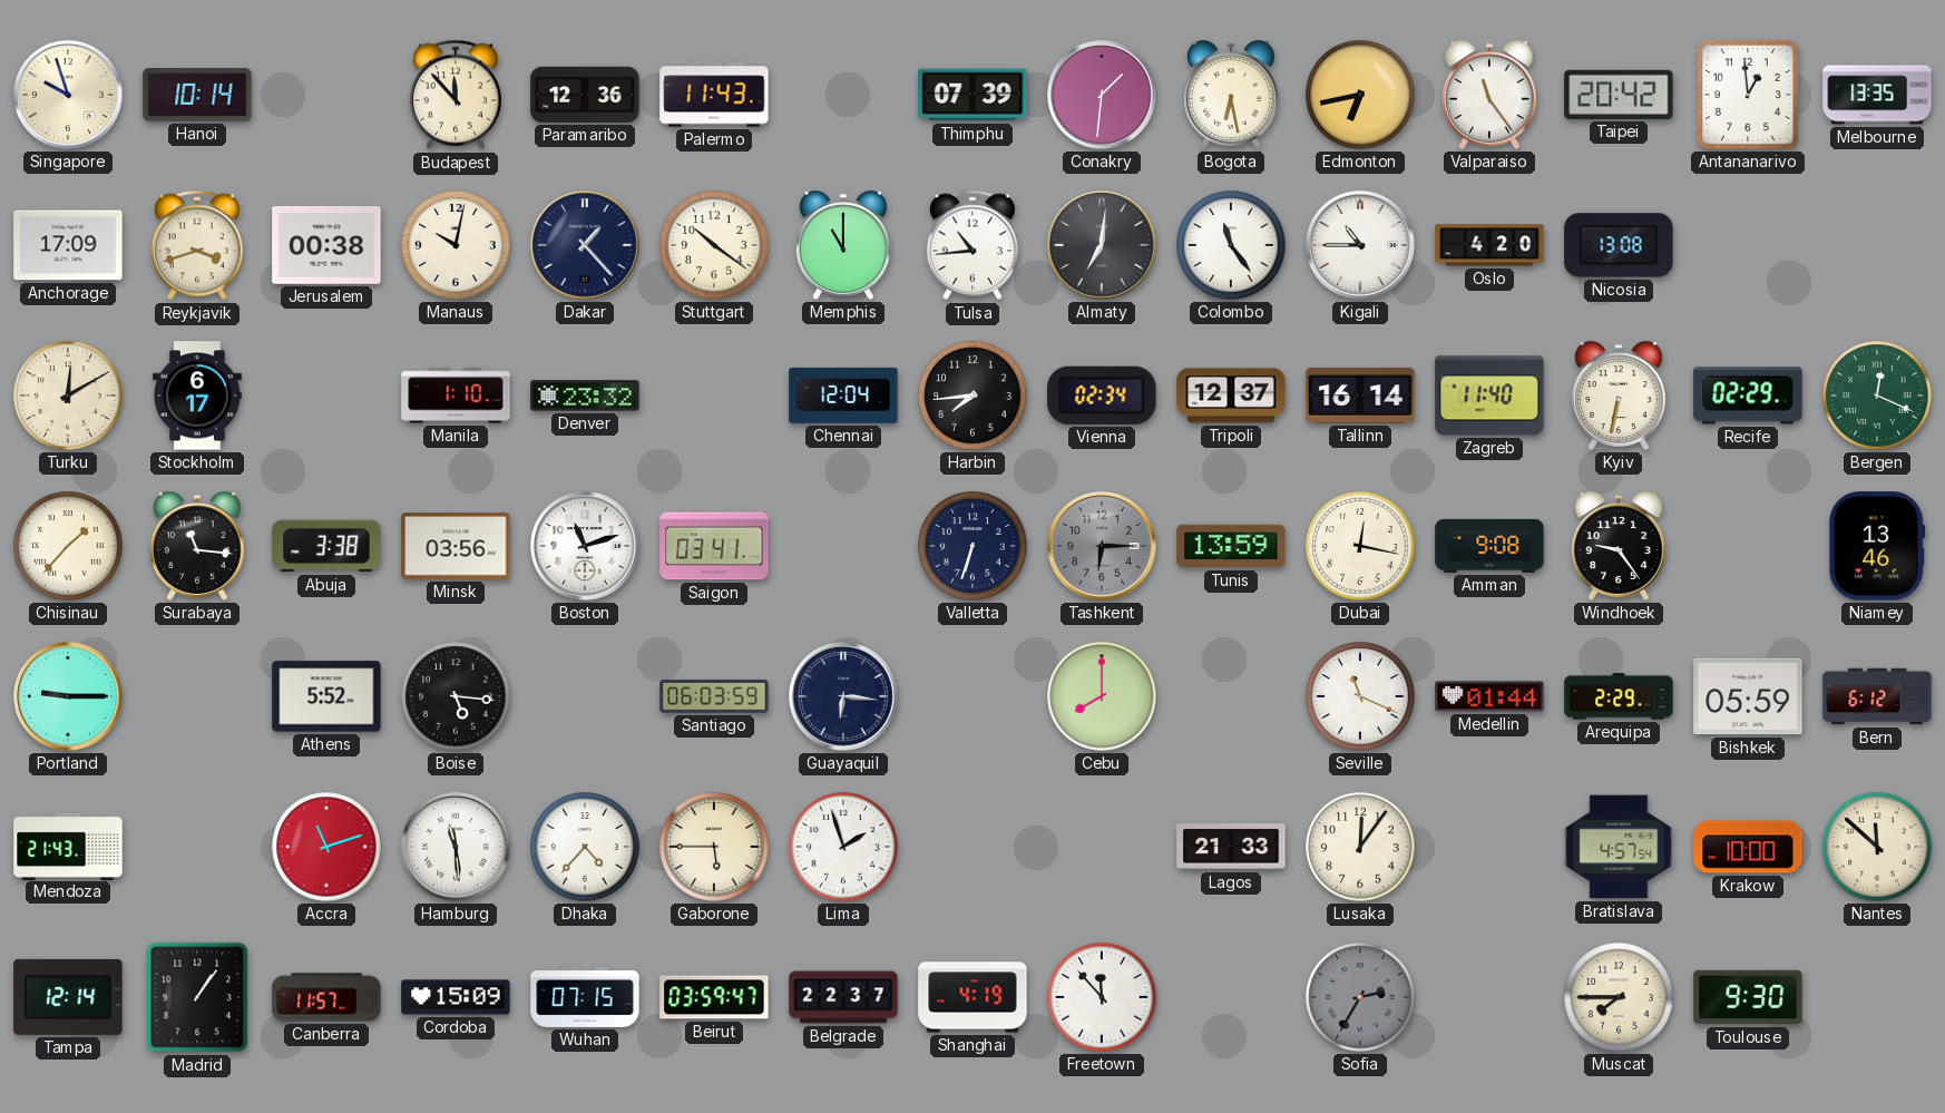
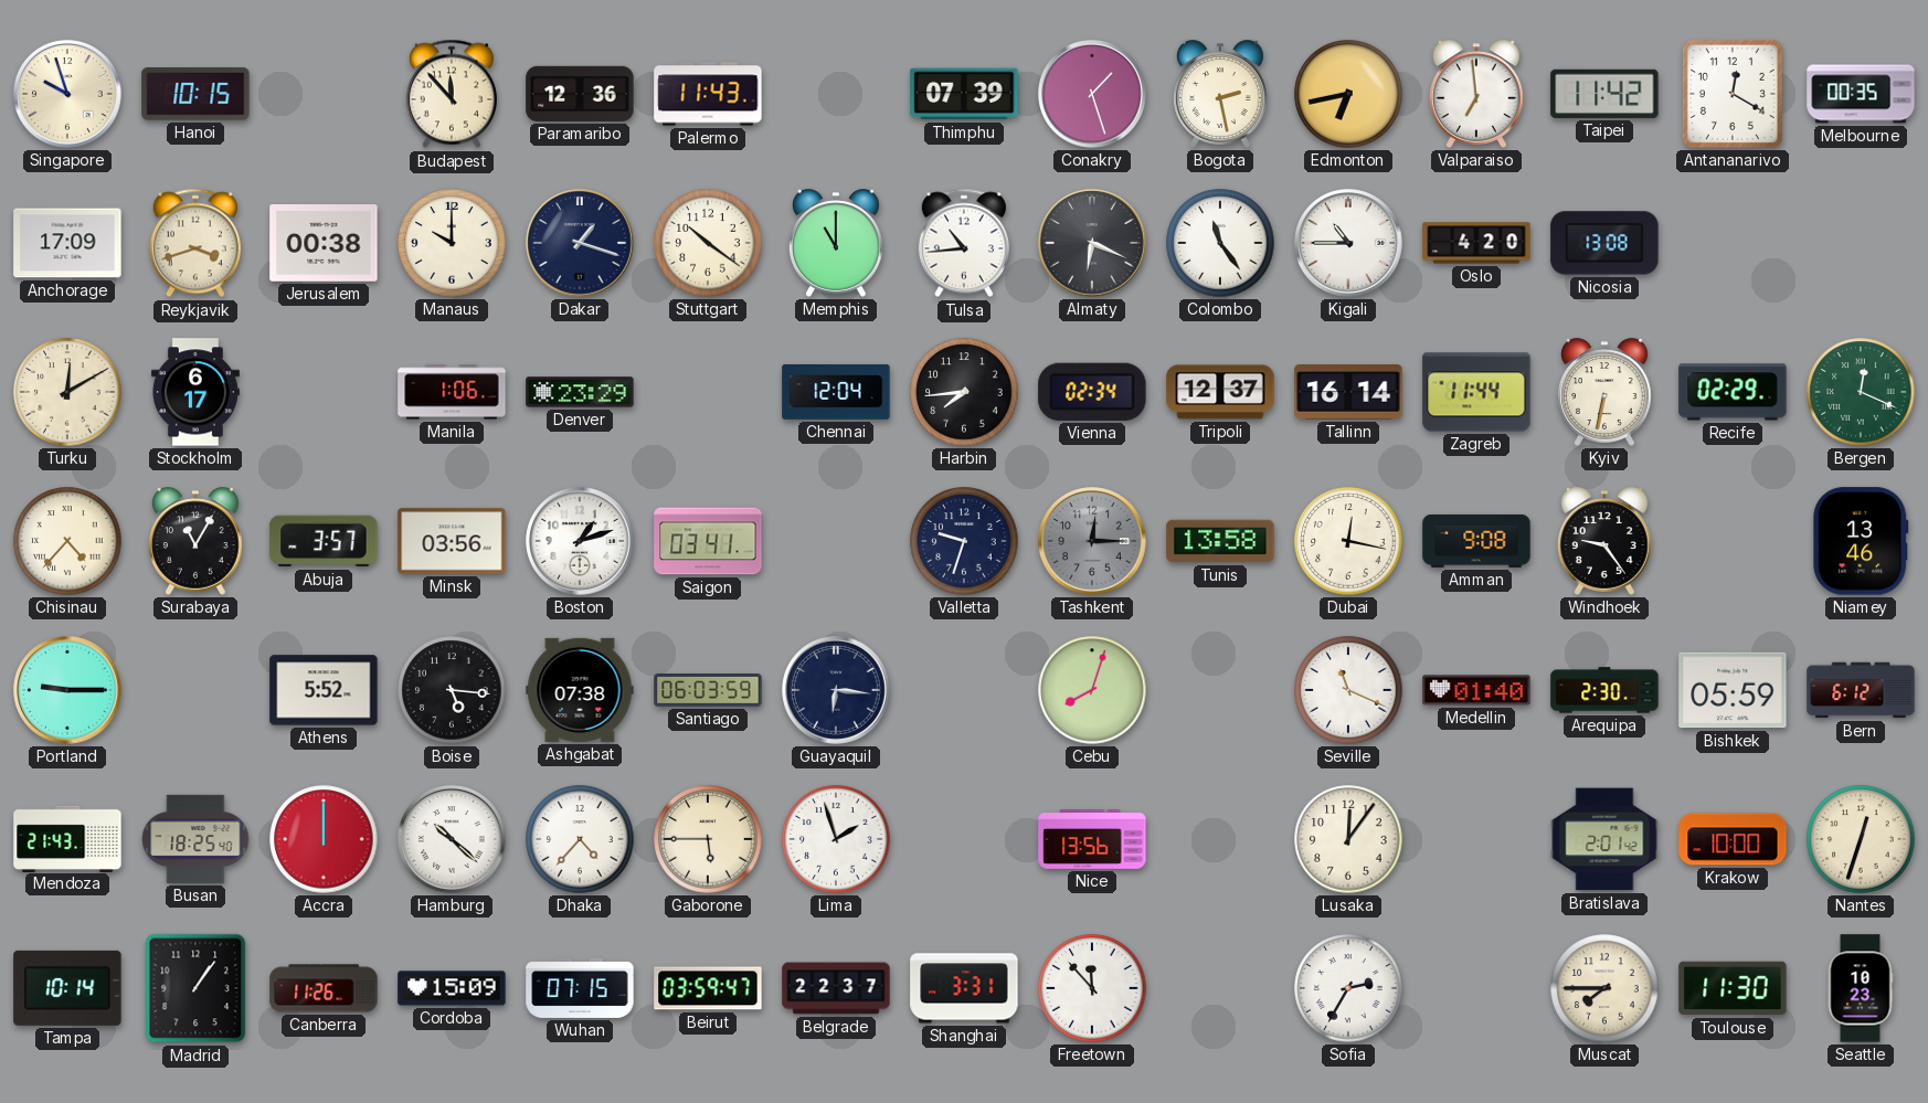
Hanoi: 10:14 -> 10:15 (195, 94)
Conakry: 1:31 -> 1:27 (1092, 94)
Bogota: 6:28 -> 2:28 (1221, 94)
Valparaiso: 11:24 -> 6:59 (1477, 94)
Taipei: 20:42 -> 11:42 (1604, 94)
Antananarivo: 12:59 -> 12:20 (1733, 94)
Melbourne: 13:35 -> 00:35 (1861, 94)
Manaus: 10:02 -> 10:00 (452, 243)
Dakar: 1:23 -> 1:18 (580, 243)
Almaty: 7:01 -> 6:19 (1092, 243)
Manila: 1:10 -> 1:06 (452, 392)
Denver: 23:32 -> 23:29 (580, 392)
Zagreb: 11:40 -> 11:44 (1476, 392)
Chisinau: 1:37 -> 4:37 (67, 541)
Surabaya: 11:16 -> 11:05 (197, 541)
Abuja: 3:38 -> 3:57 (324, 541)
Boston: 11:12 -> 1:12 (580, 541)
Valletta: 6:33 -> 9:33 (964, 541)
Tashkent: 6:15 -> 12:15 (1092, 541)
Tunis: 13:59 -> 13:58 (1220, 541)
Ashgabat: none -> 07:38 (580, 690)
Cebu: 8:00 -> 8:03 (1092, 690)
Medellin: 01:44 -> 01:40 (1476, 690)
Arequipa: 2:29 -> 2:30 (1604, 690)
Busan: none -> 18:25 (195, 839)
Accra: 11:12 -> 12:00 (324, 839)
Hamburg: 11:29 -> 10:22 (452, 839)
Nice: none -> 13:56 (1092, 840)
Lagos: 21:33 -> none (1231, 847)
Bratislava: 4:57 -> 2:01 (1604, 839)
Nantes: 11:52 -> 12:33 (1861, 839)
Tampa: 12:14 -> 10:14 (67, 988)
Canberra: 11:57 -> 11:26 (324, 988)
Shanghai: 4:19 -> 3:31 (964, 988)
Sofia dial: grey -> white (1348, 988)
Toulouse: 9:30 -> 11:30 (1733, 988)
Seattle: none -> 10:23 (1861, 988)
